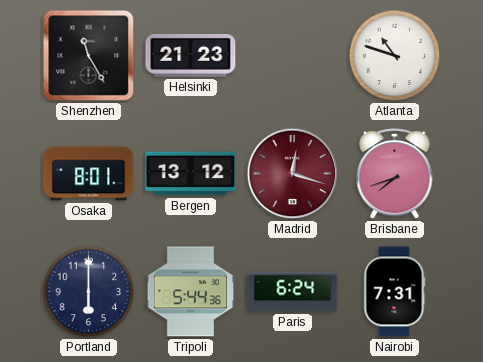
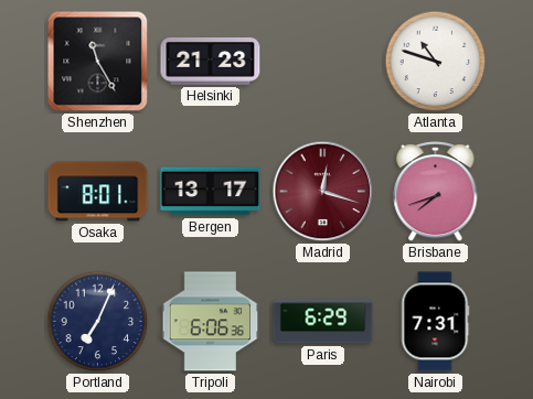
Bergen: 13:12 -> 13:17 (211, 192)
Portland: 6:00 -> 7:04 (98, 322)
Tripoli: 5:44 -> 6:06 (211, 322)
Paris: 6:24 -> 6:29 (323, 322)
